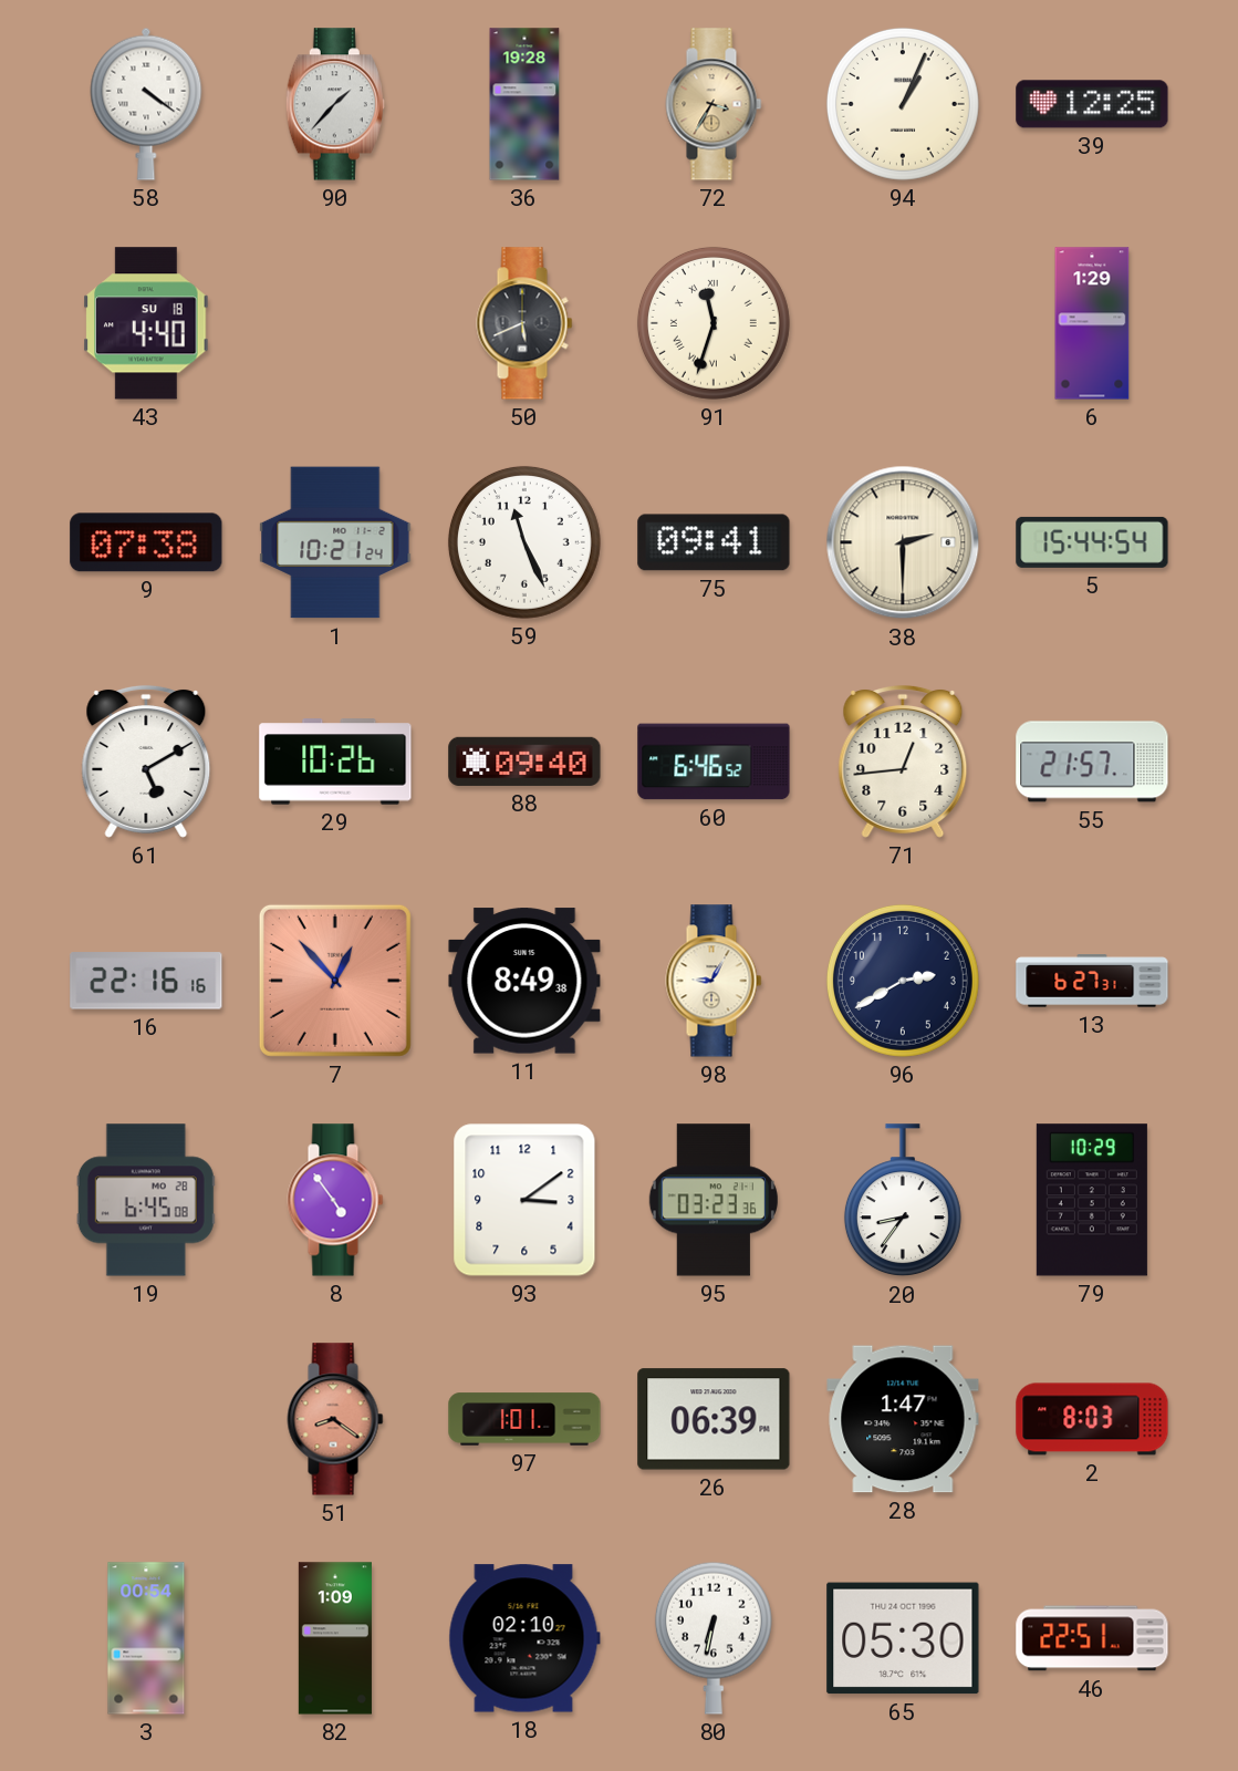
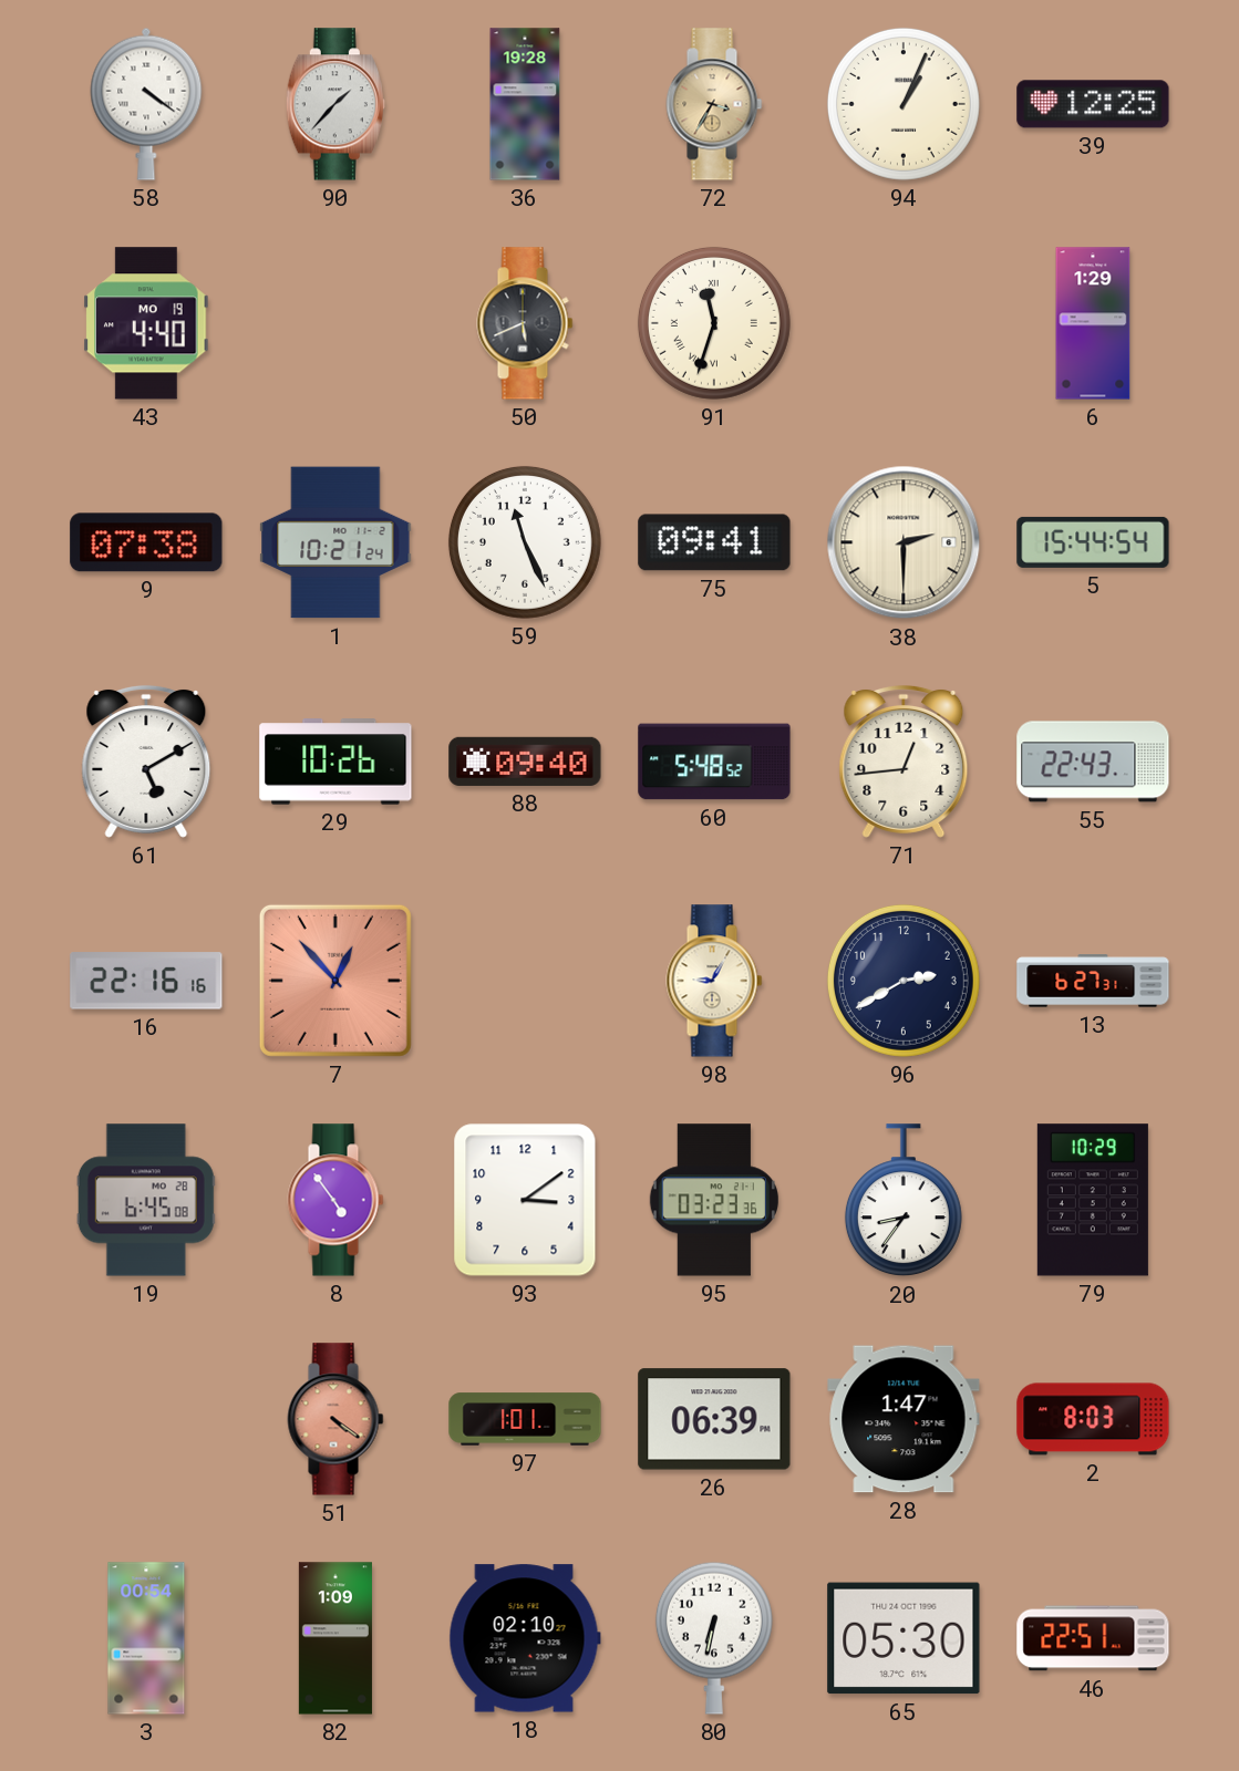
43 date: SU 18 -> MO 19 (146, 323)
60: 6:46 -> 5:48 (714, 762)
55: 21:57 -> 22:43 (1093, 762)
11: 8:49 -> none (524, 981)
51: 8:21 -> 4:21 (335, 1419)
